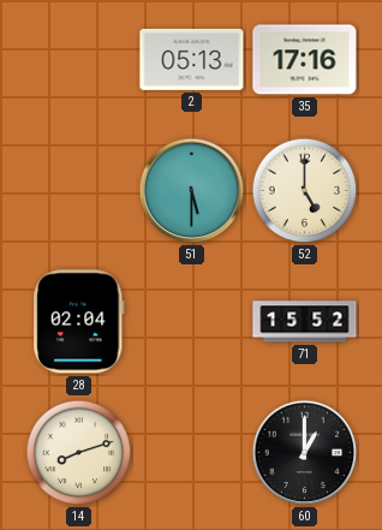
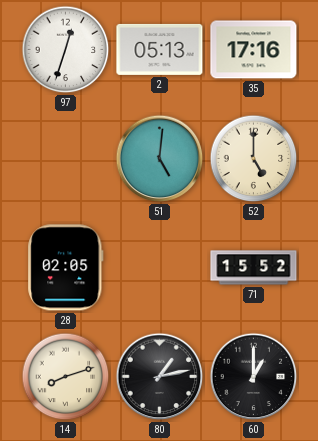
97: none -> 12:33 (66, 50)
51: 5:30 -> 5:01 (160, 159)
28: 02:04 -> 02:05 (66, 268)
80: none -> 1:13 (160, 377)
